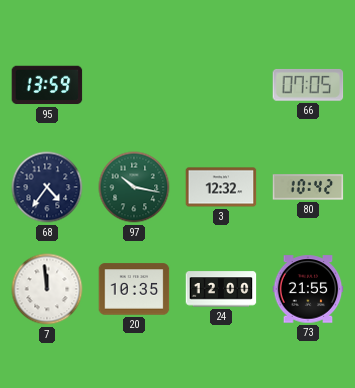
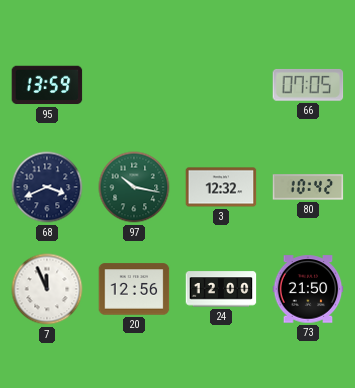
68: 4:36 -> 3:41 (47, 187)
7: 11:59 -> 11:56 (47, 289)
20: 10:35 -> 12:56 (134, 289)
73: 21:55 -> 21:50 (308, 289)
